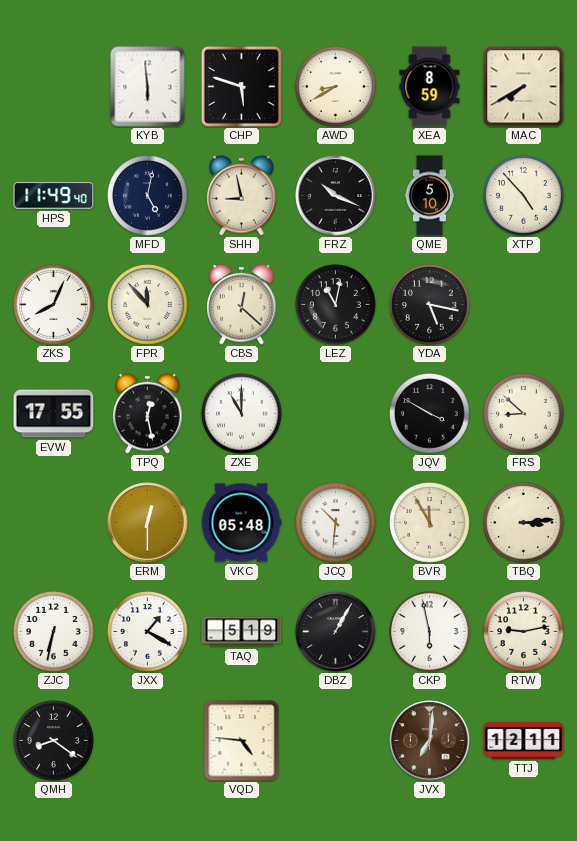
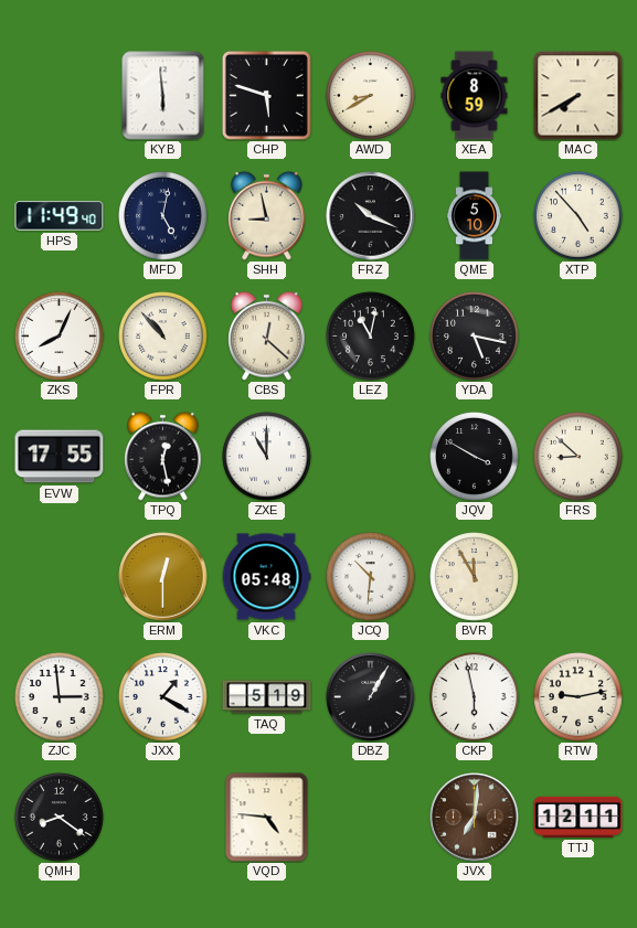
FPR: 11:53 -> 10:53 (163, 337)
TBQ: 3:14 -> none (524, 523)
ZJC: 6:32 -> 2:59 (60, 697)
